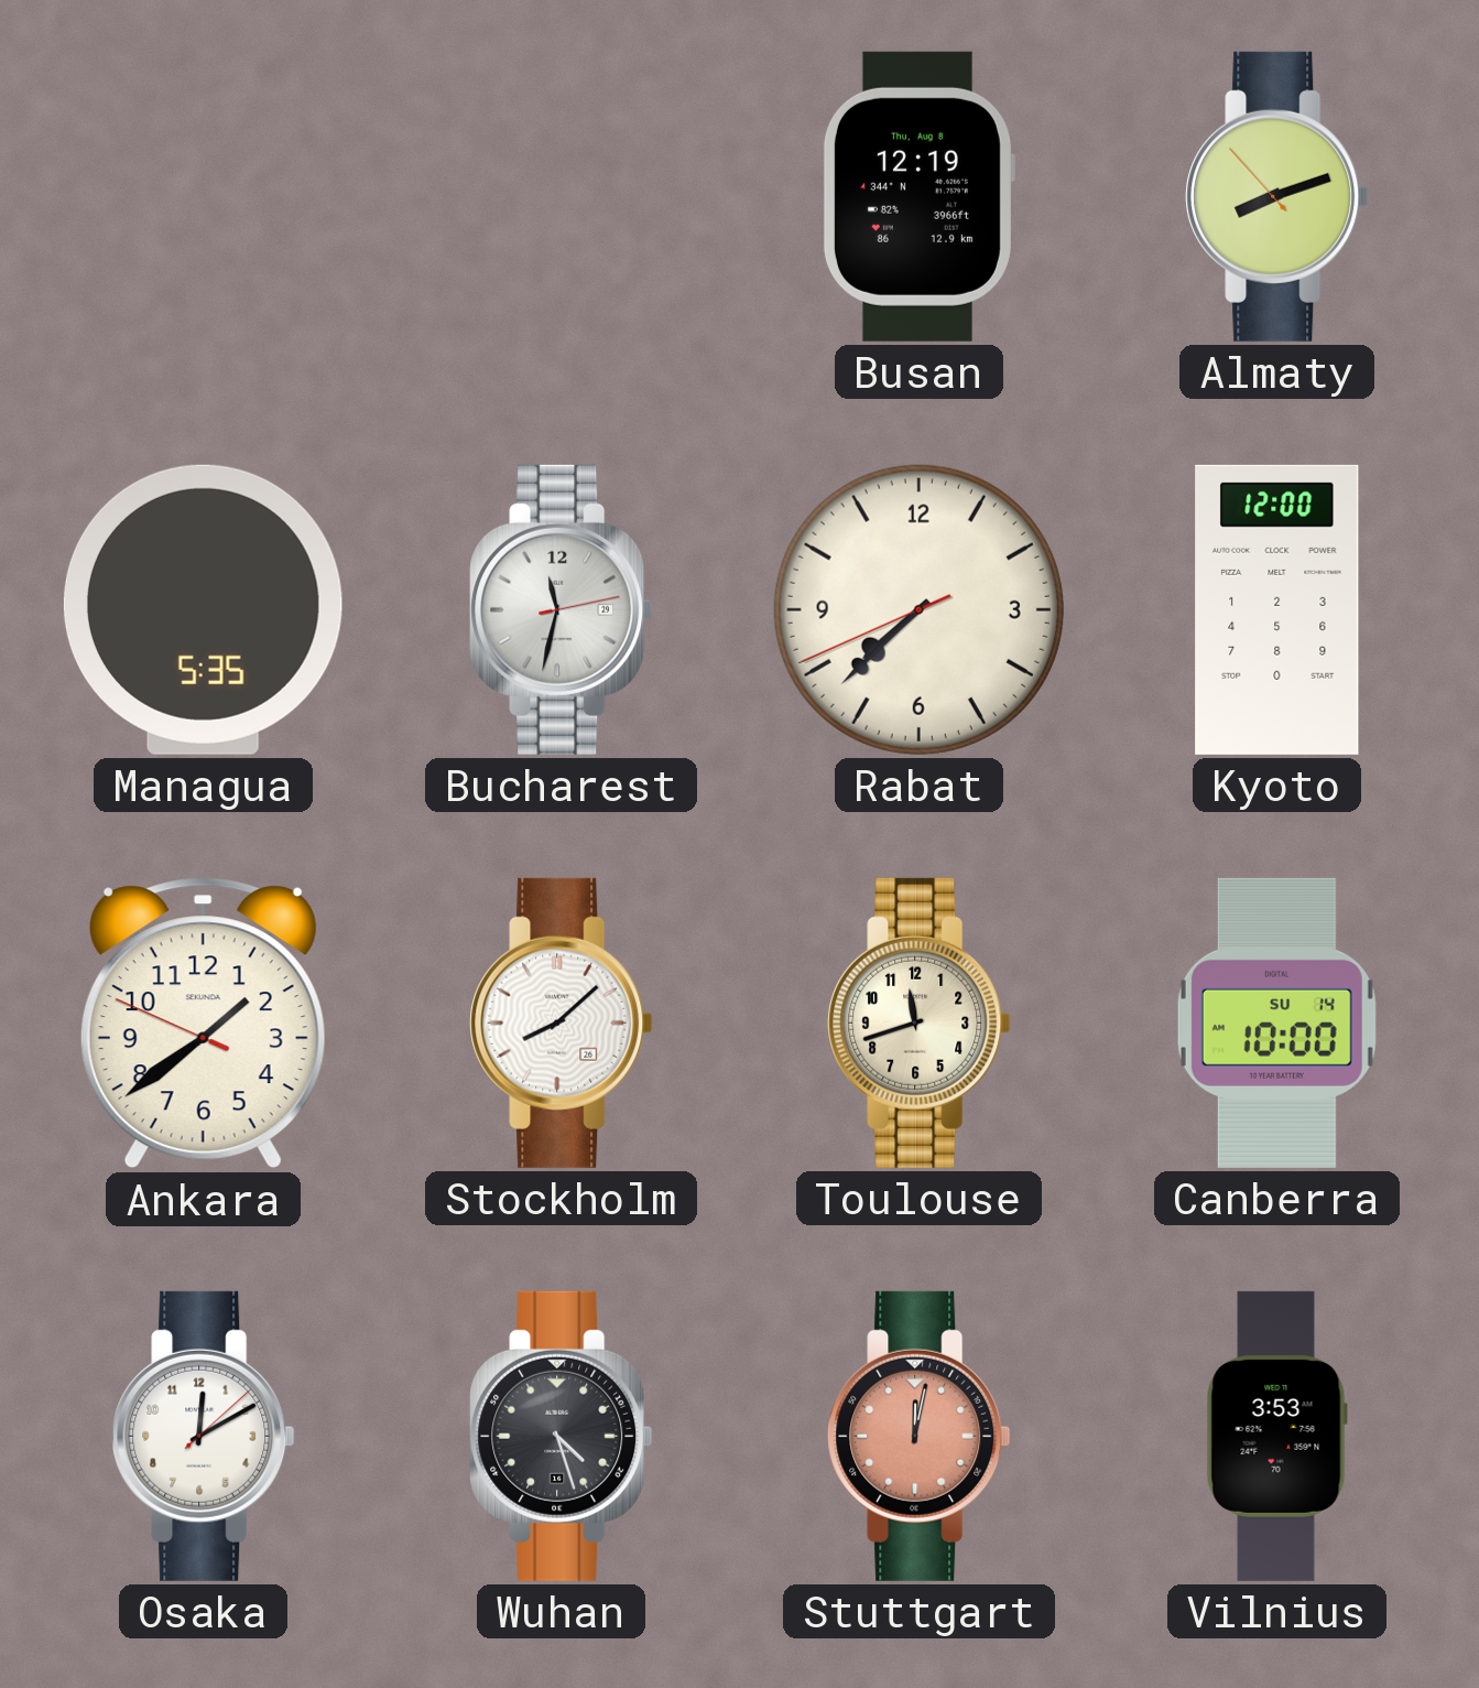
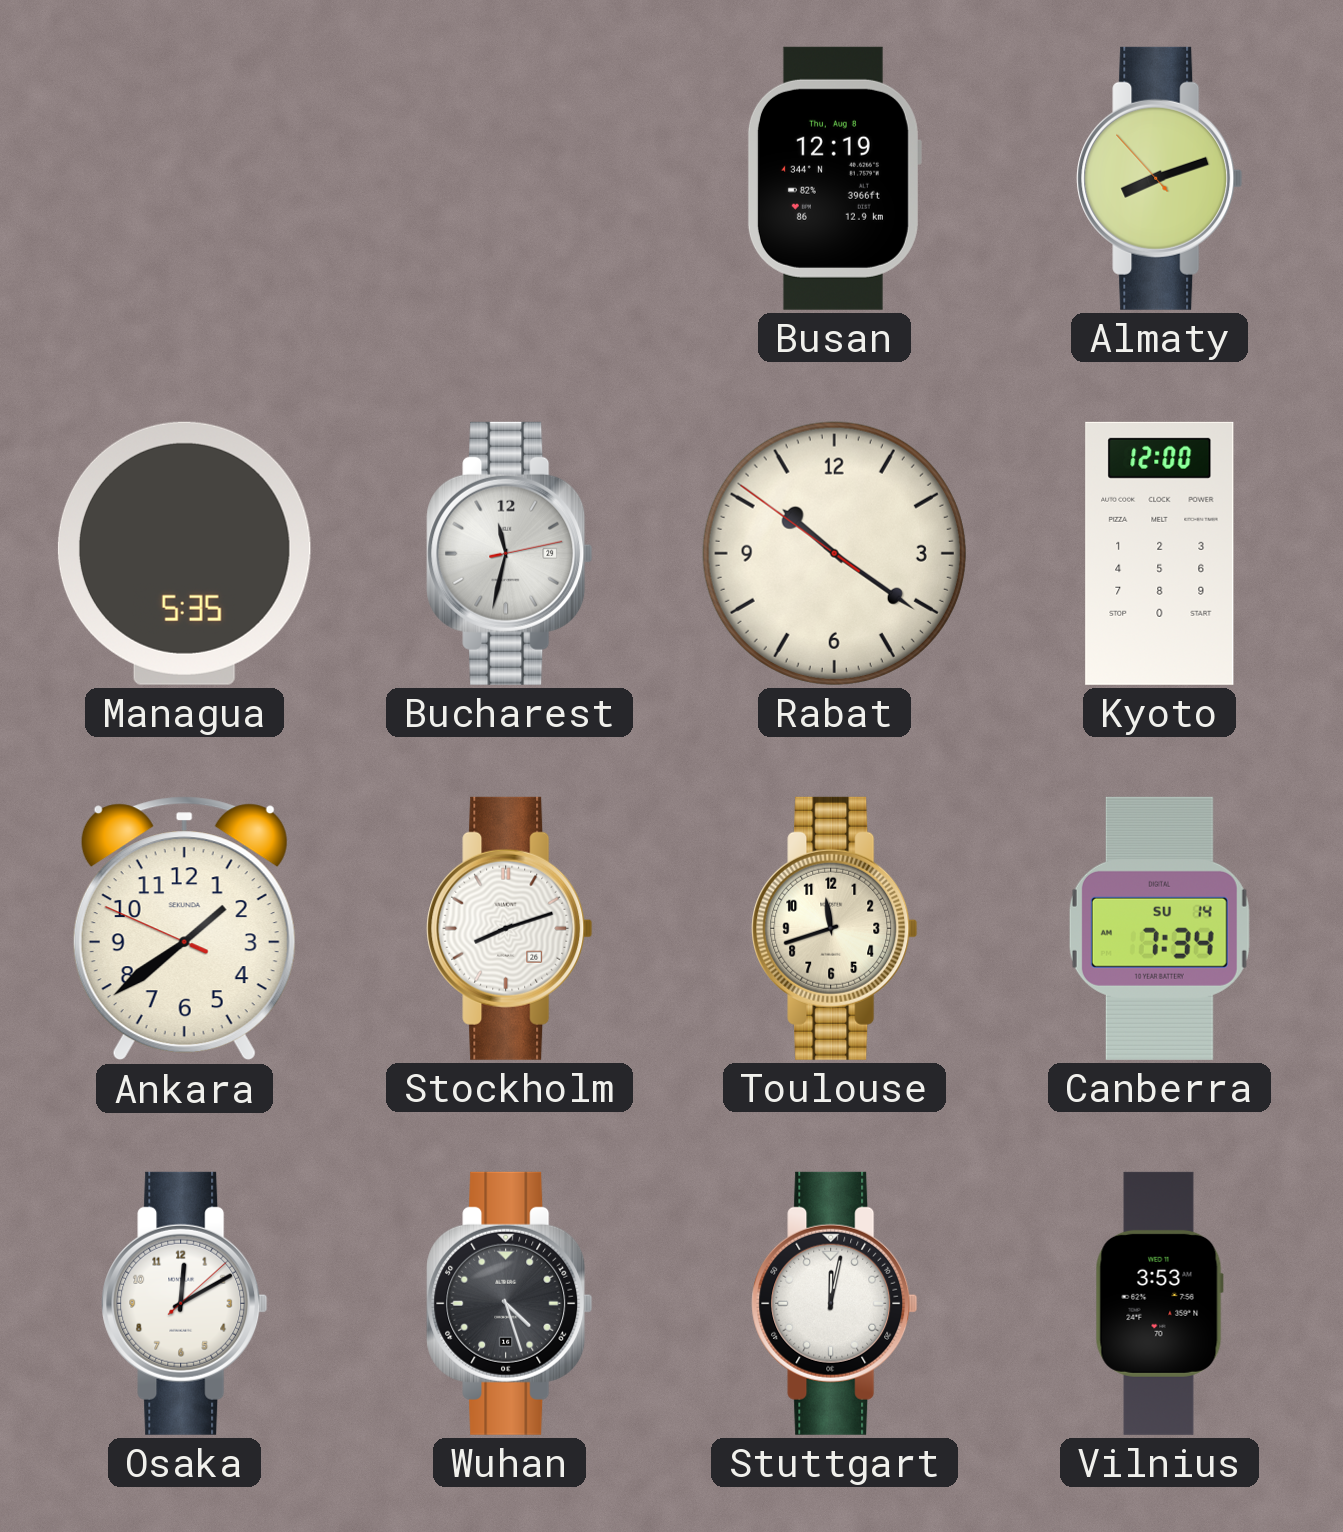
Rabat: 7:37 -> 10:20 (834, 553)
Stockholm: 8:08 -> 8:12 (510, 928)
Canberra: 10:00 -> 7:34 (1159, 928)
Stuttgart dial: salmon -> white (835, 1303)
